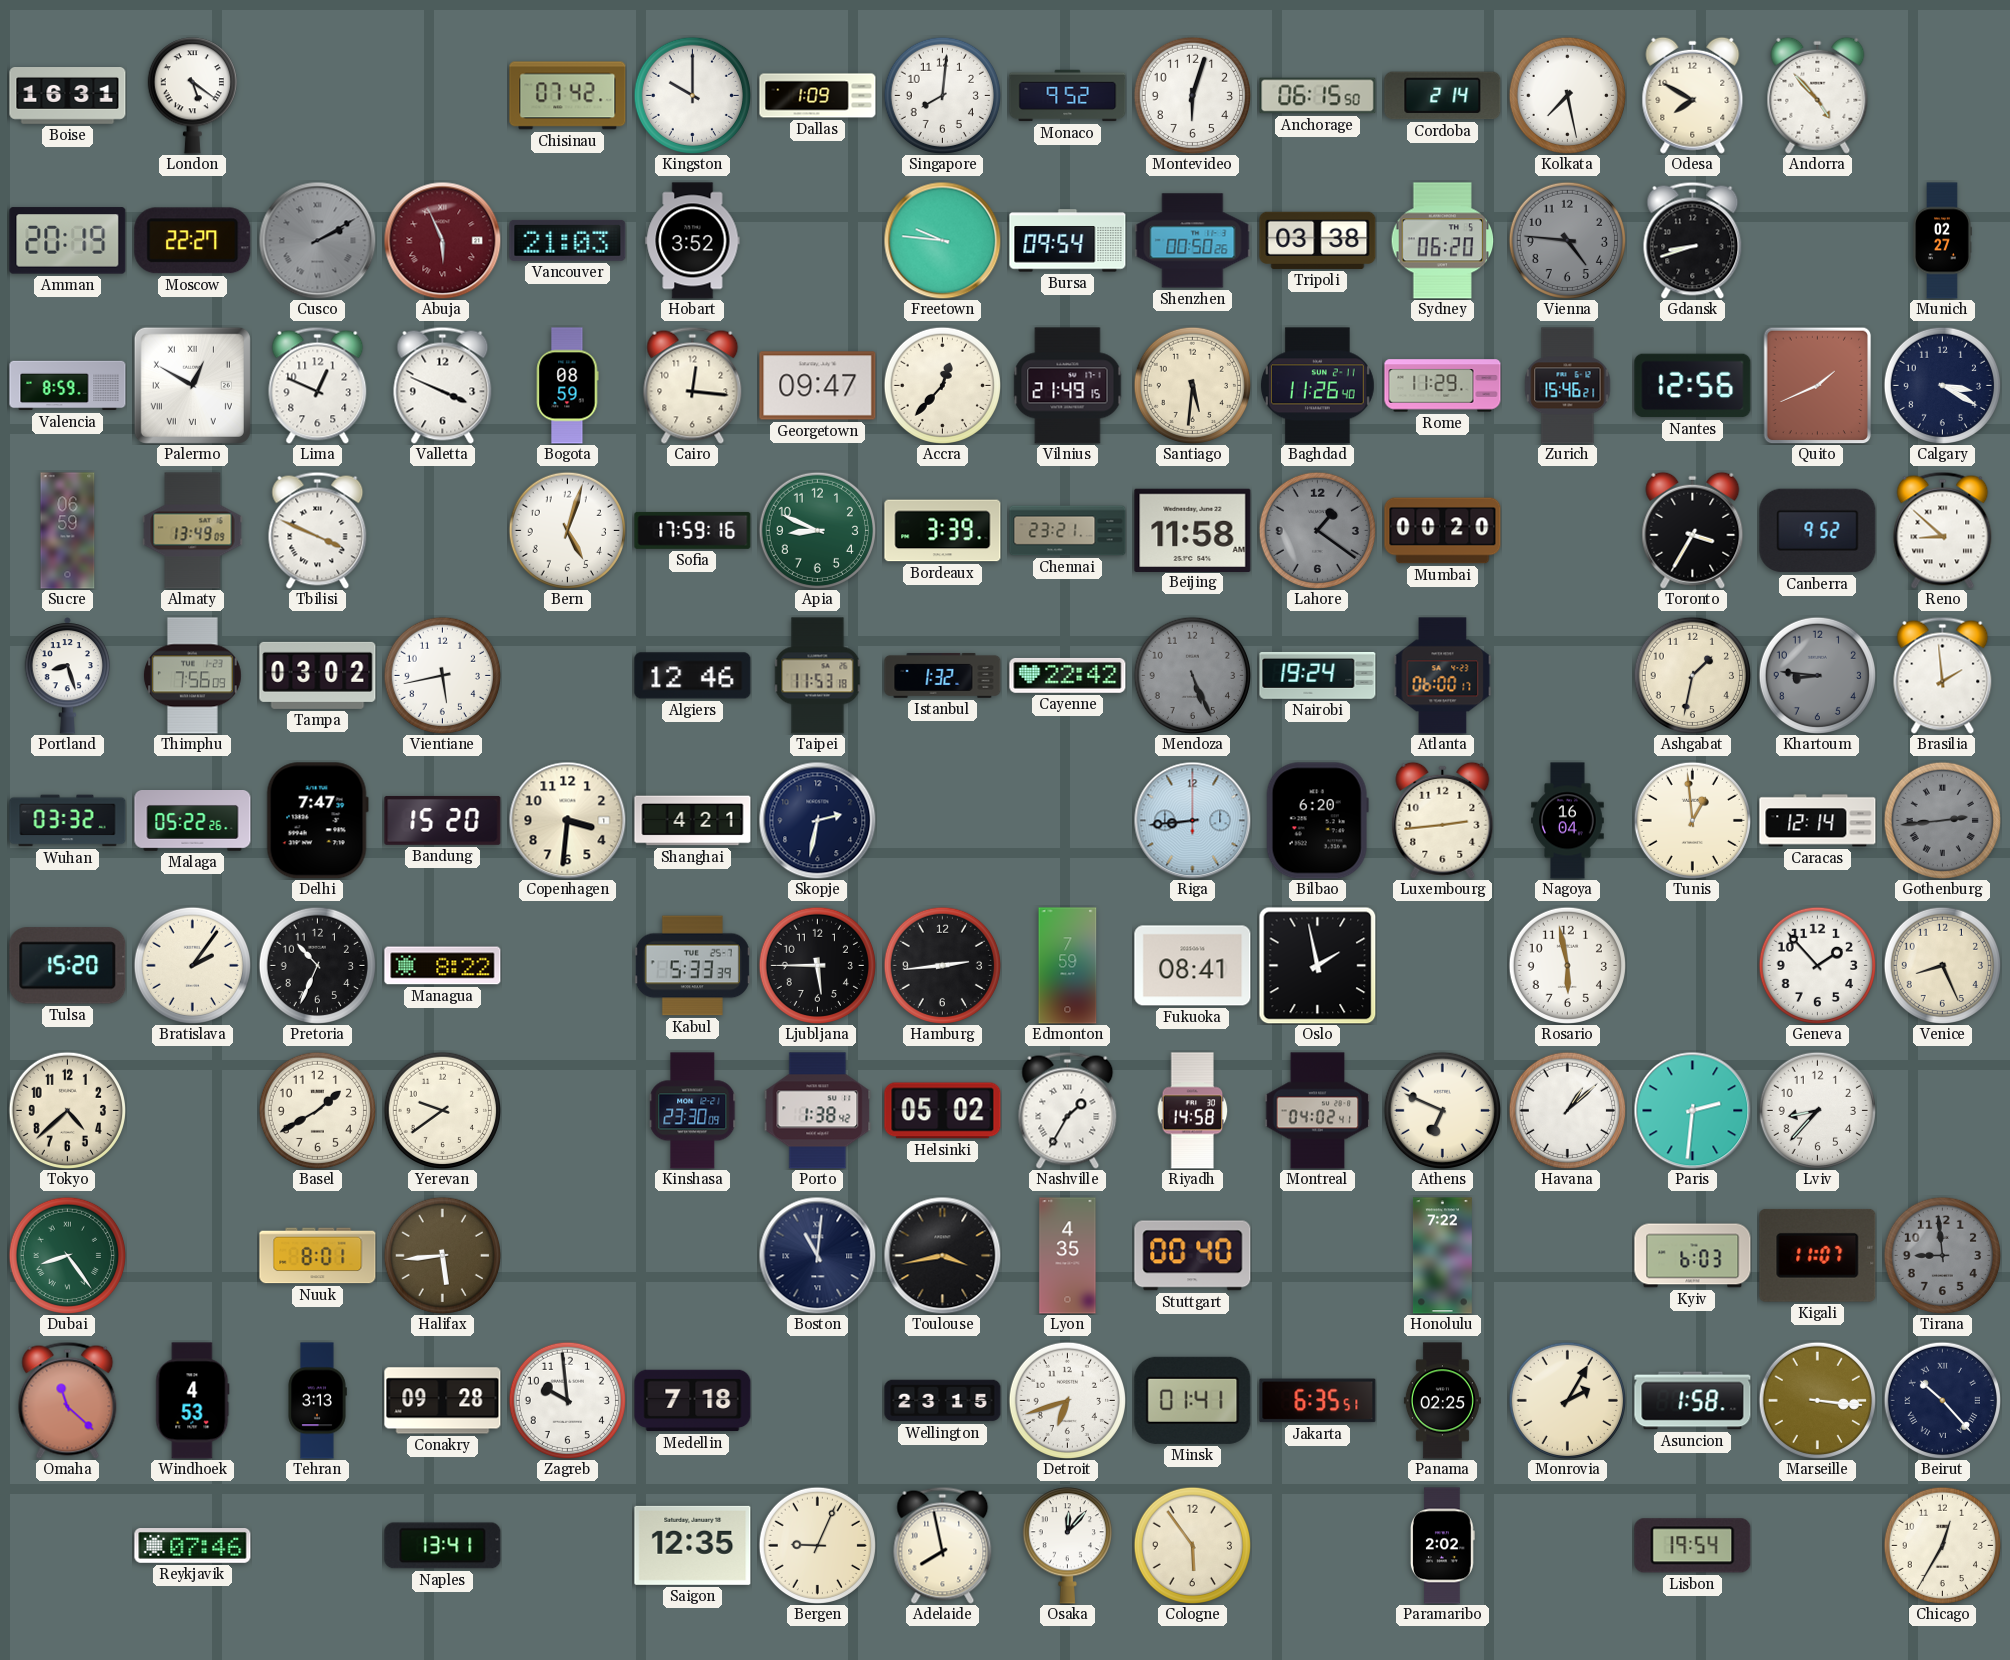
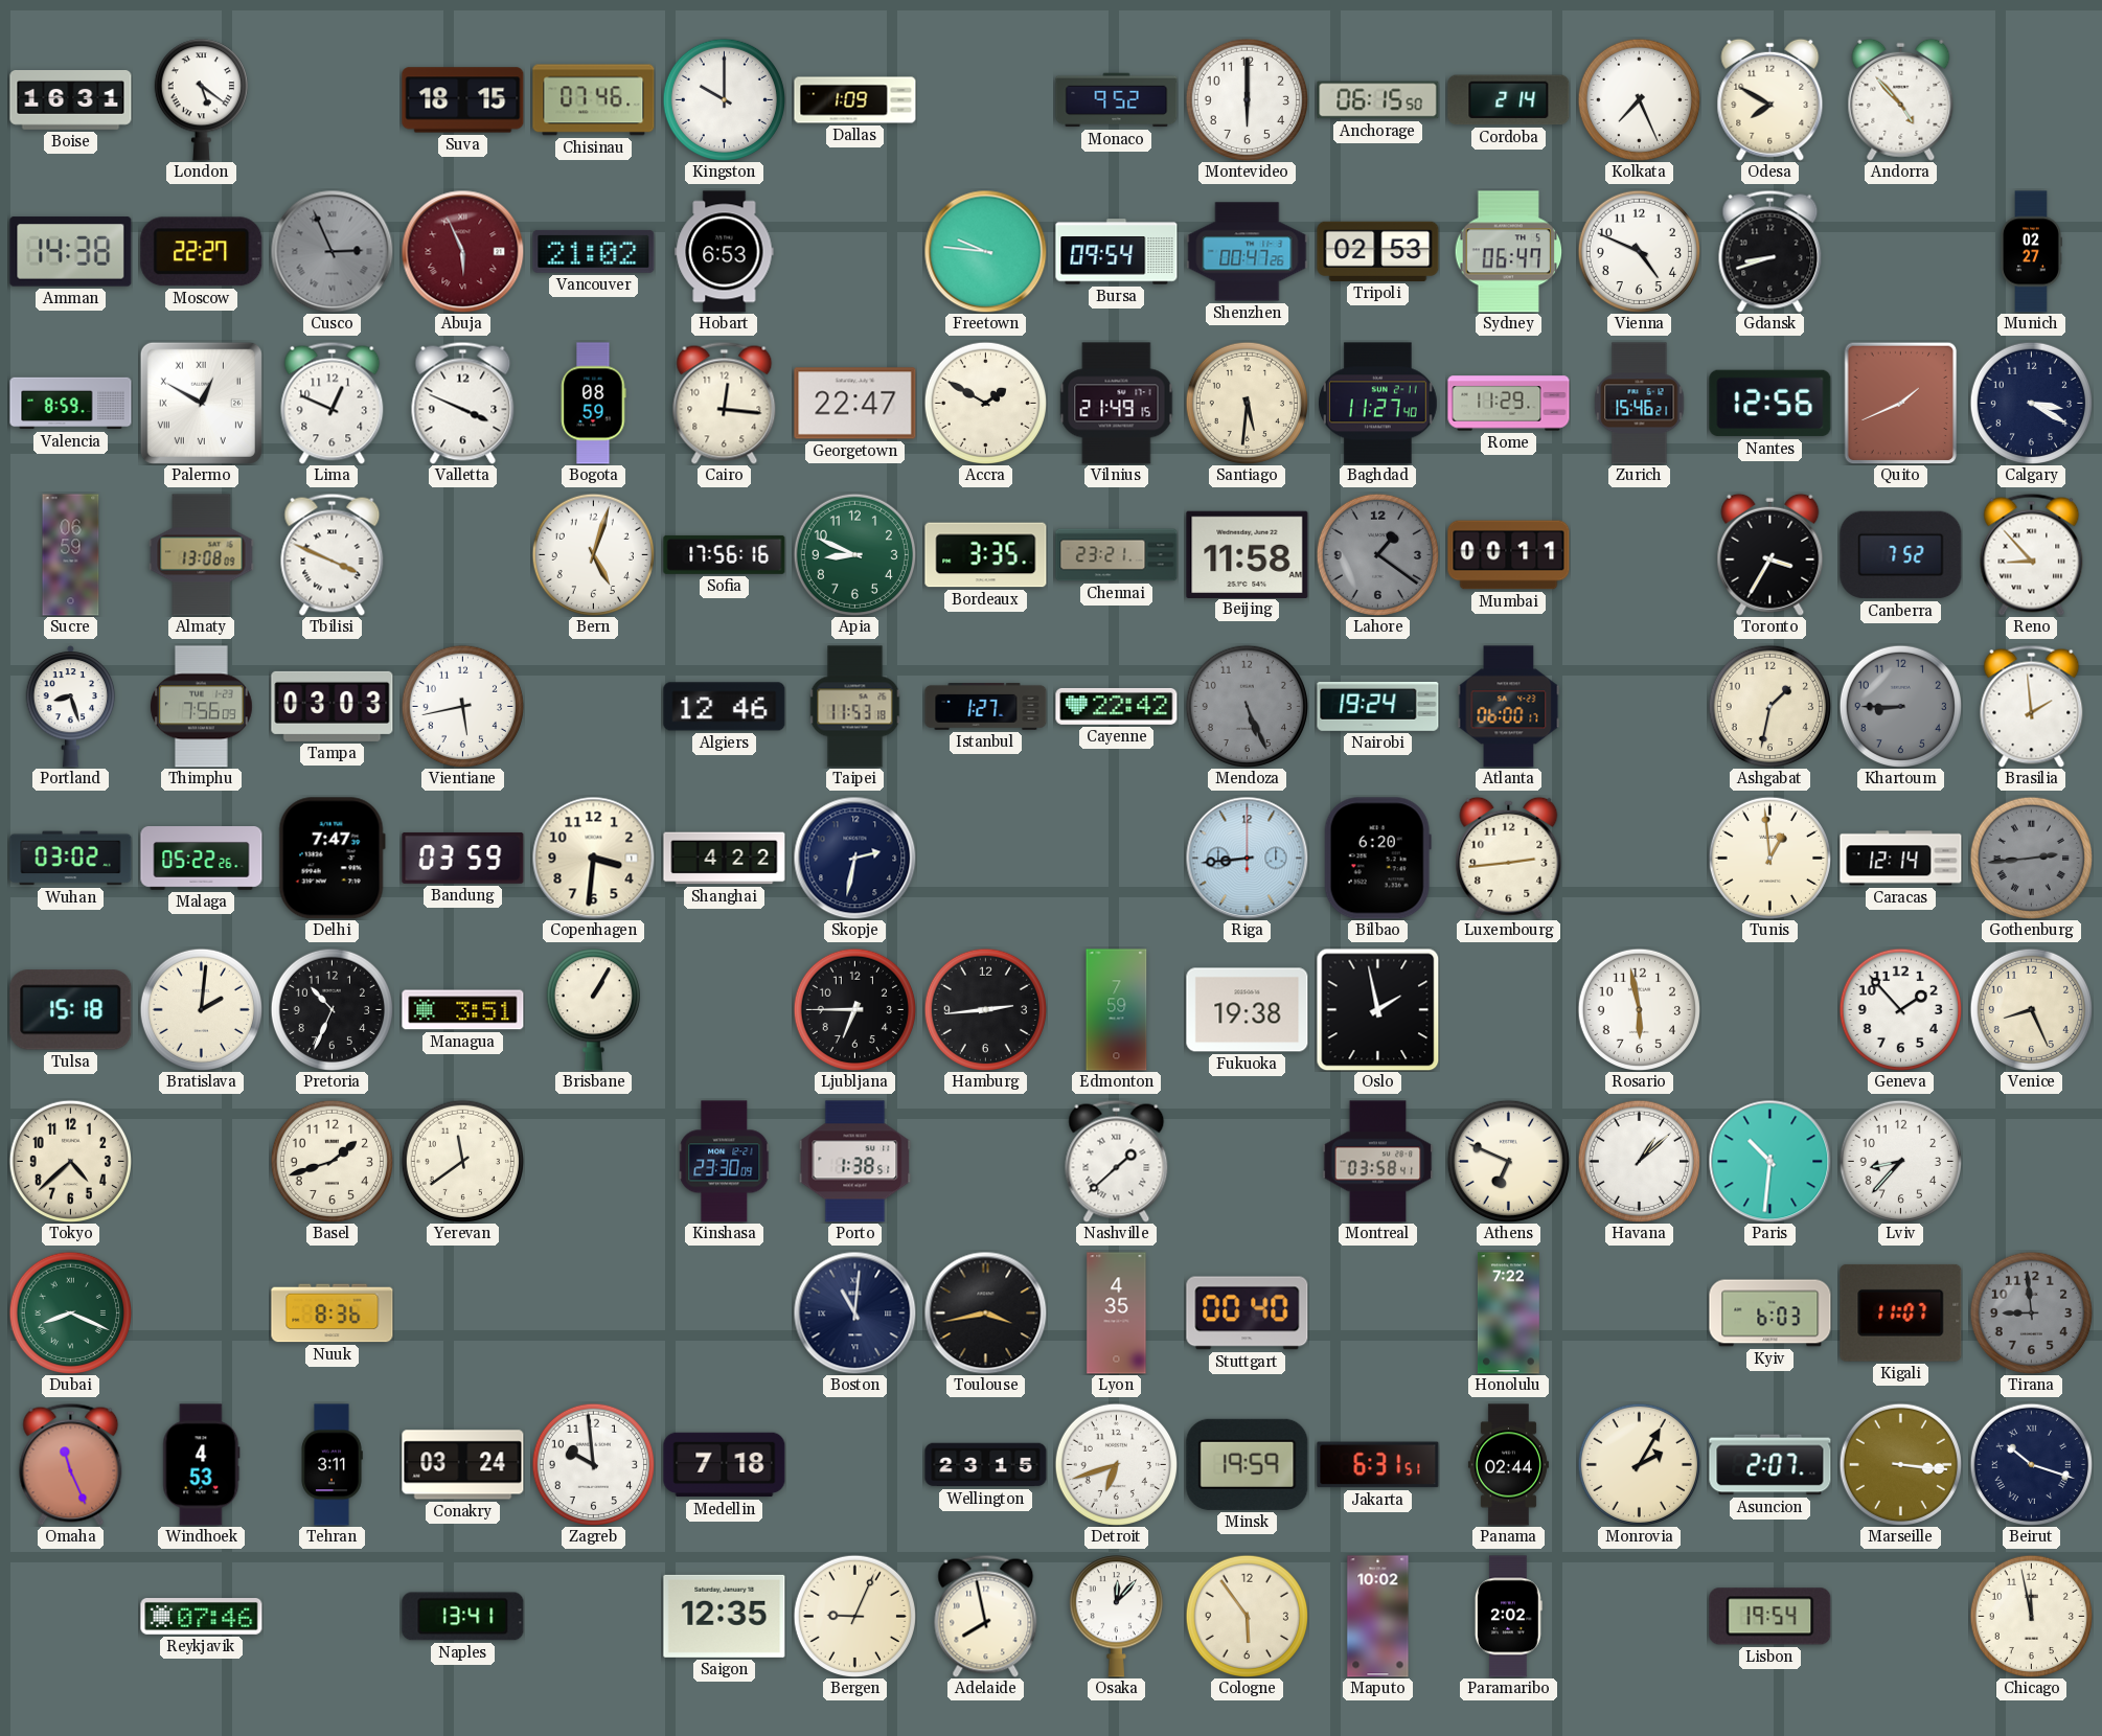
Suva: none -> 18:15 (463, 100)
Chisinau: 07:42 -> 07:46 (594, 100)
Singapore: 8:01 -> none (942, 95)
Montevideo: 6:03 -> 6:00 (1247, 99)
Kolkata: 7:28 -> 7:26 (1639, 99)
Amman: 20:19 -> 14:38 (71, 252)
Cusco: 2:10 -> 2:56 (332, 251)
Vancouver: 21:03 -> 21:02 (594, 251)
Hobart: 3:52 -> 6:53 (725, 252)
Shenzhen: 00:50 -> 00:47 (1248, 252)
Tripoli: 03:38 -> 02:53 (1378, 251)
Sydney: 06:20 -> 06:47 (1509, 252)
Vienna: 4:46 -> 4:49 (1639, 251)
Vienna dial: grey -> white (1639, 251)
Georgetown: 09:47 -> 22:47 (855, 404)
Accra: 12:37 -> 1:50 (985, 403)
Baghdad: 11:26 -> 11:27 (1378, 404)
Almaty: 13:49 -> 13:08 (202, 555)
Sofia: 17:59 -> 17:56 (725, 554)
Bordeaux: 3:39 -> 3:35 (986, 555)
Mumbai: 00:20 -> 00:11 (1509, 555)
Canberra: 9:52 -> 7:52 (1901, 555)
Reno: 8:52 -> 8:53 (2032, 554)
Tampa: 03:02 -> 03:03 (333, 706)
Istanbul: 1:32 -> 1:27 (986, 706)
Khartoum: 8:46 -> 8:45 (1900, 706)
Wuhan: 03:32 -> 03:02 (71, 859)
Bandung: 15:20 -> 03:59 (463, 858)
Shanghai: 4:21 -> 4:22 (725, 859)
Nagoya: 16:04 -> none (1568, 821)
Tulsa: 15:20 -> 15:18 (71, 1010)
Bratislava: 2:06 -> 2:01 (201, 1009)
Managua: 8:22 -> 3:51 (463, 1010)
Brisbane: none -> 1:05 (593, 1010)
Kabul: 5:33 -> none (692, 966)
Ljubljana: 5:45 -> 6:45 (854, 1009)
Fukuoka: 08:41 -> 19:38 (1248, 1010)
Basel: 1:40 -> 1:42 (332, 1161)
Yerevan: 9:39 -> 11:39 (462, 1161)
Porto: 1:38:42 -> 1:38:51 (855, 1162)
Helsinki: 05:02 -> none (943, 1111)
Nashville: 1:35 -> 1:38 (1117, 1161)
Riyadh: 14:58 -> none (1193, 1111)
Montreal: 04:02 -> 03:58 (1378, 1162)
Paris: 2:31 -> 10:31 (1769, 1161)
Dubai: 8:24 -> 8:19 (70, 1312)
Nuuk: 8:01 -> 8:36 (333, 1314)
Halifax: 5:44 -> none (442, 1255)
Omaha: 11:22 -> 11:26 (71, 1464)
Tehran: 3:13 -> 3:11 (332, 1465)
Conakry: 09:28 -> 03:24 (463, 1465)
Minsk: 01:41 -> 19:59 (1248, 1464)
Jakarta: 6:35 -> 6:31 (1378, 1465)
Panama: 02:25 -> 02:44 (1508, 1465)
Asuncion: 1:58 -> 2:07 (1770, 1465)
Beirut: 10:23 -> 10:18 (2031, 1464)
Maputo: none -> 10:02 (1378, 1617)
Chicago: 12:35 -> 11:58 (2031, 1616)
